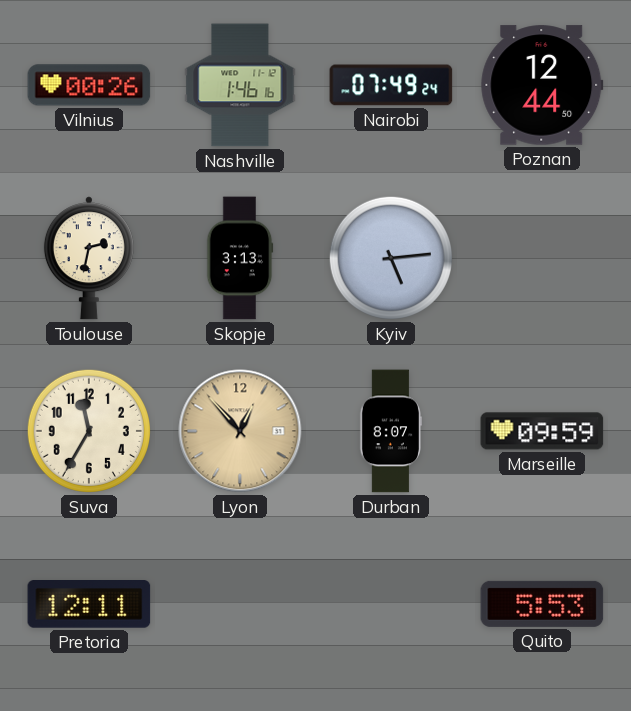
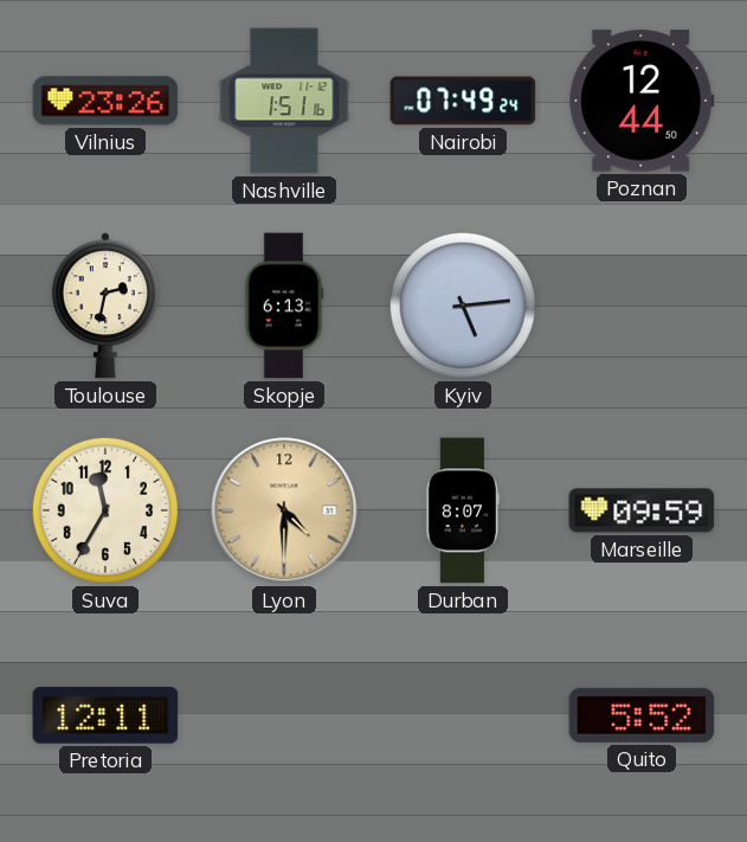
Vilnius: 00:26 -> 23:26 (105, 101)
Nashville: 1:46 -> 1:51 (284, 101)
Skopje: 3:13 -> 6:13 (284, 306)
Lyon: 12:53 -> 4:30 (284, 510)
Quito: 5:53 -> 5:52 (642, 715)
